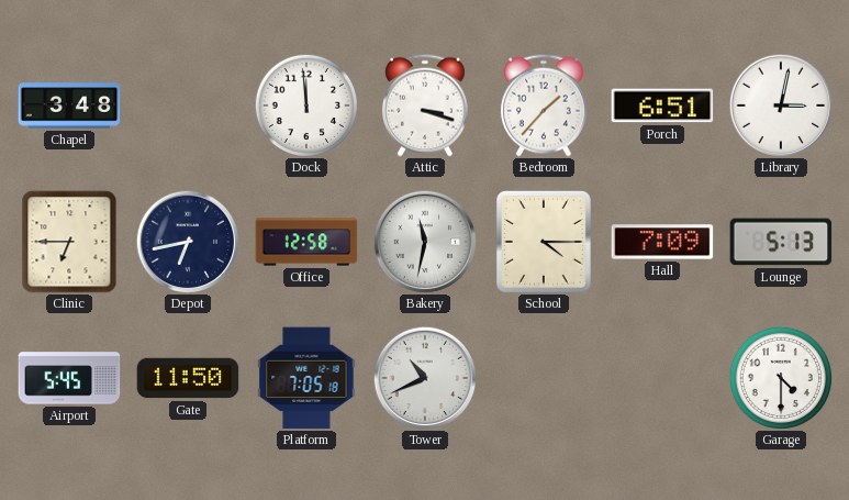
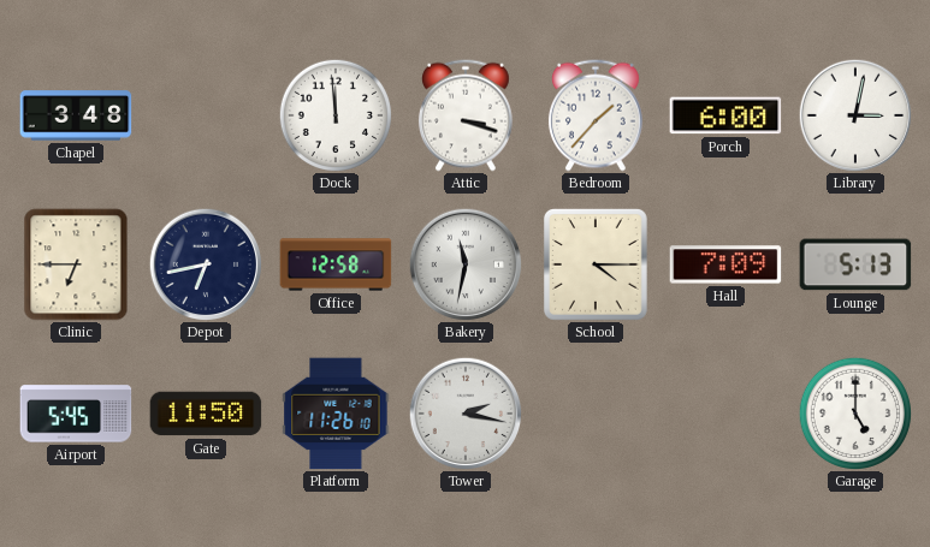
Porch: 6:51 -> 6:00 (725, 115)
Platform: 7:05 -> 11:26 (336, 414)
Tower: 10:41 -> 2:17 (466, 414)
Garage: 4:30 -> 5:00 (854, 412)
